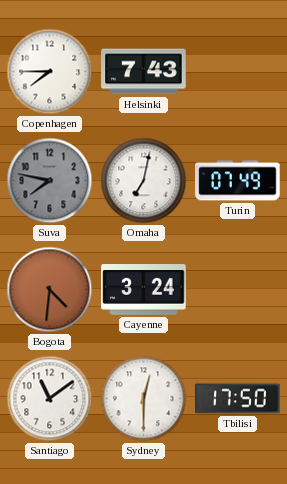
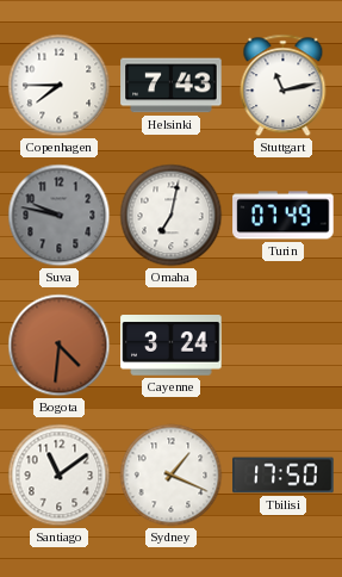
Stuttgart: none -> 11:13 (284, 86)
Suva: 7:47 -> 9:47 (60, 216)
Sydney: 12:30 -> 1:19 (172, 476)
